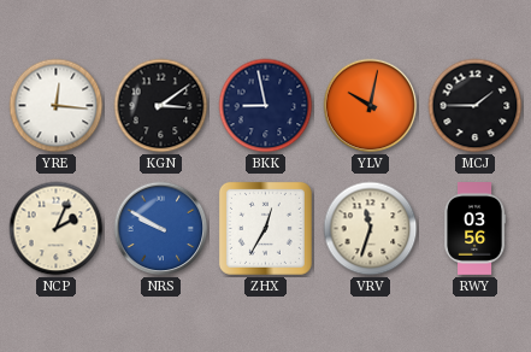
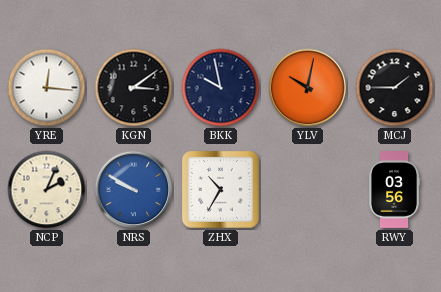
BKK: 8:58 -> 9:58 (221, 88)
ZHX: 12:35 -> 10:35 (220, 189)
VRV: 11:33 -> none (371, 229)
